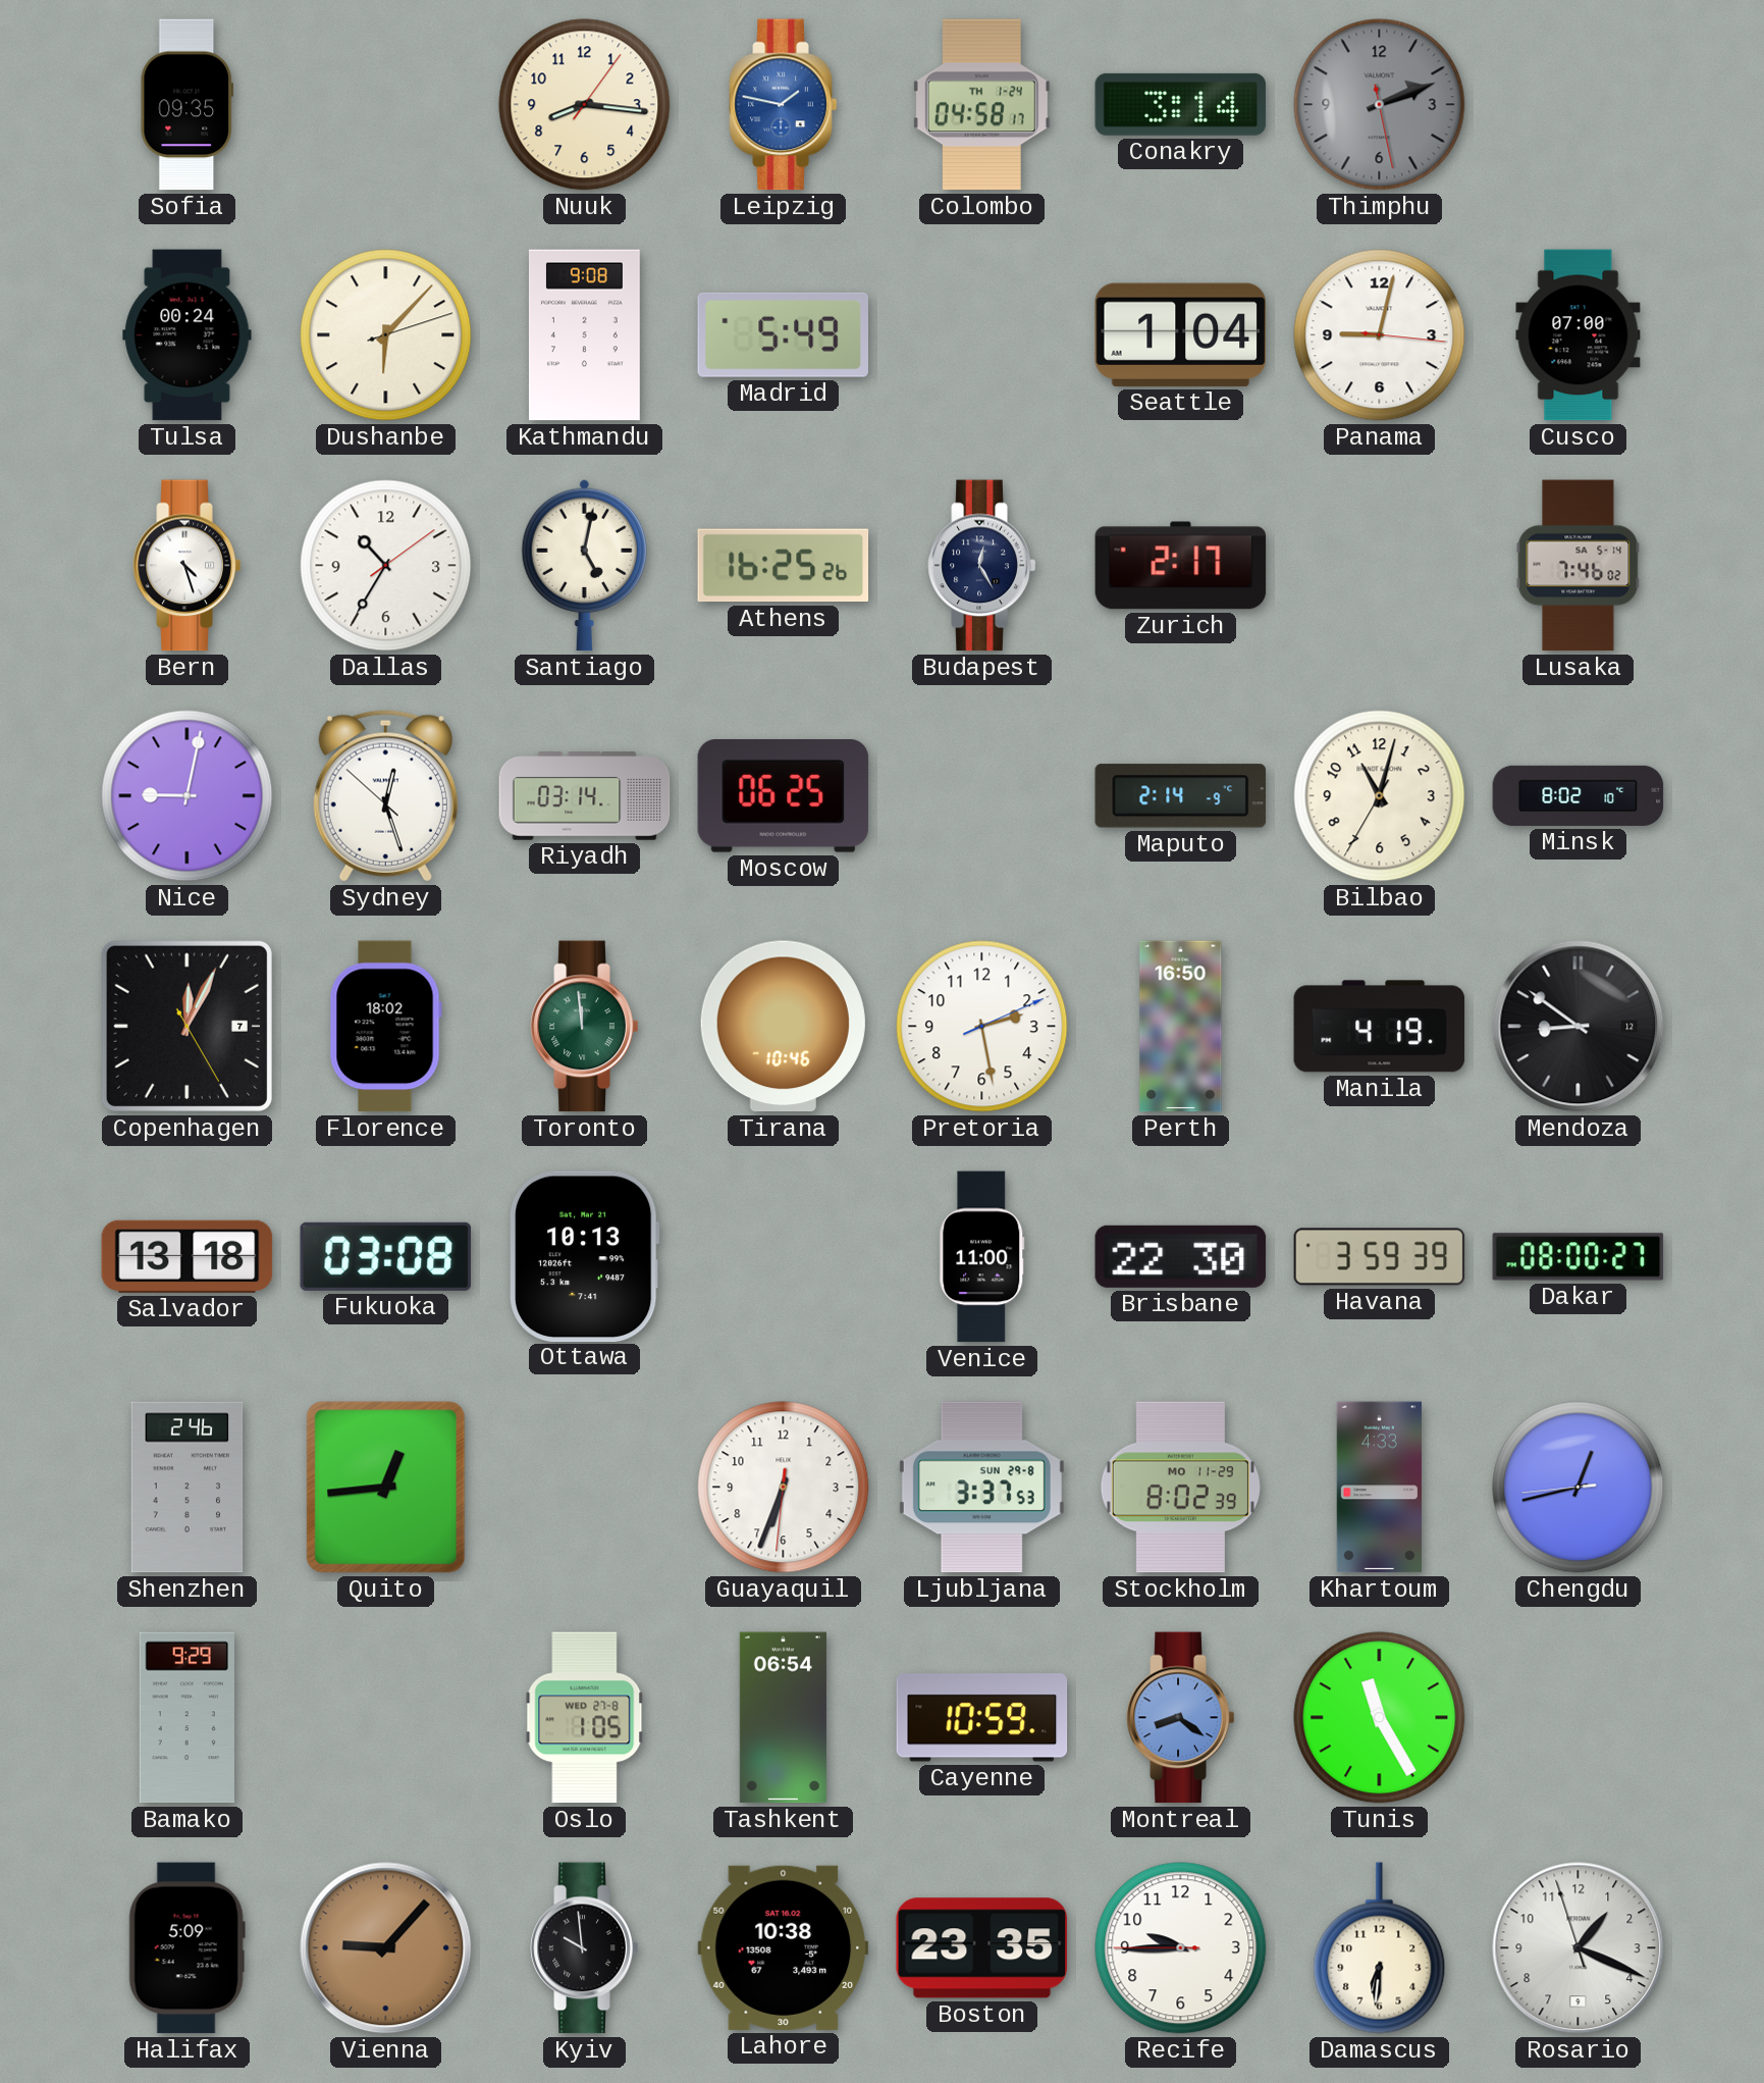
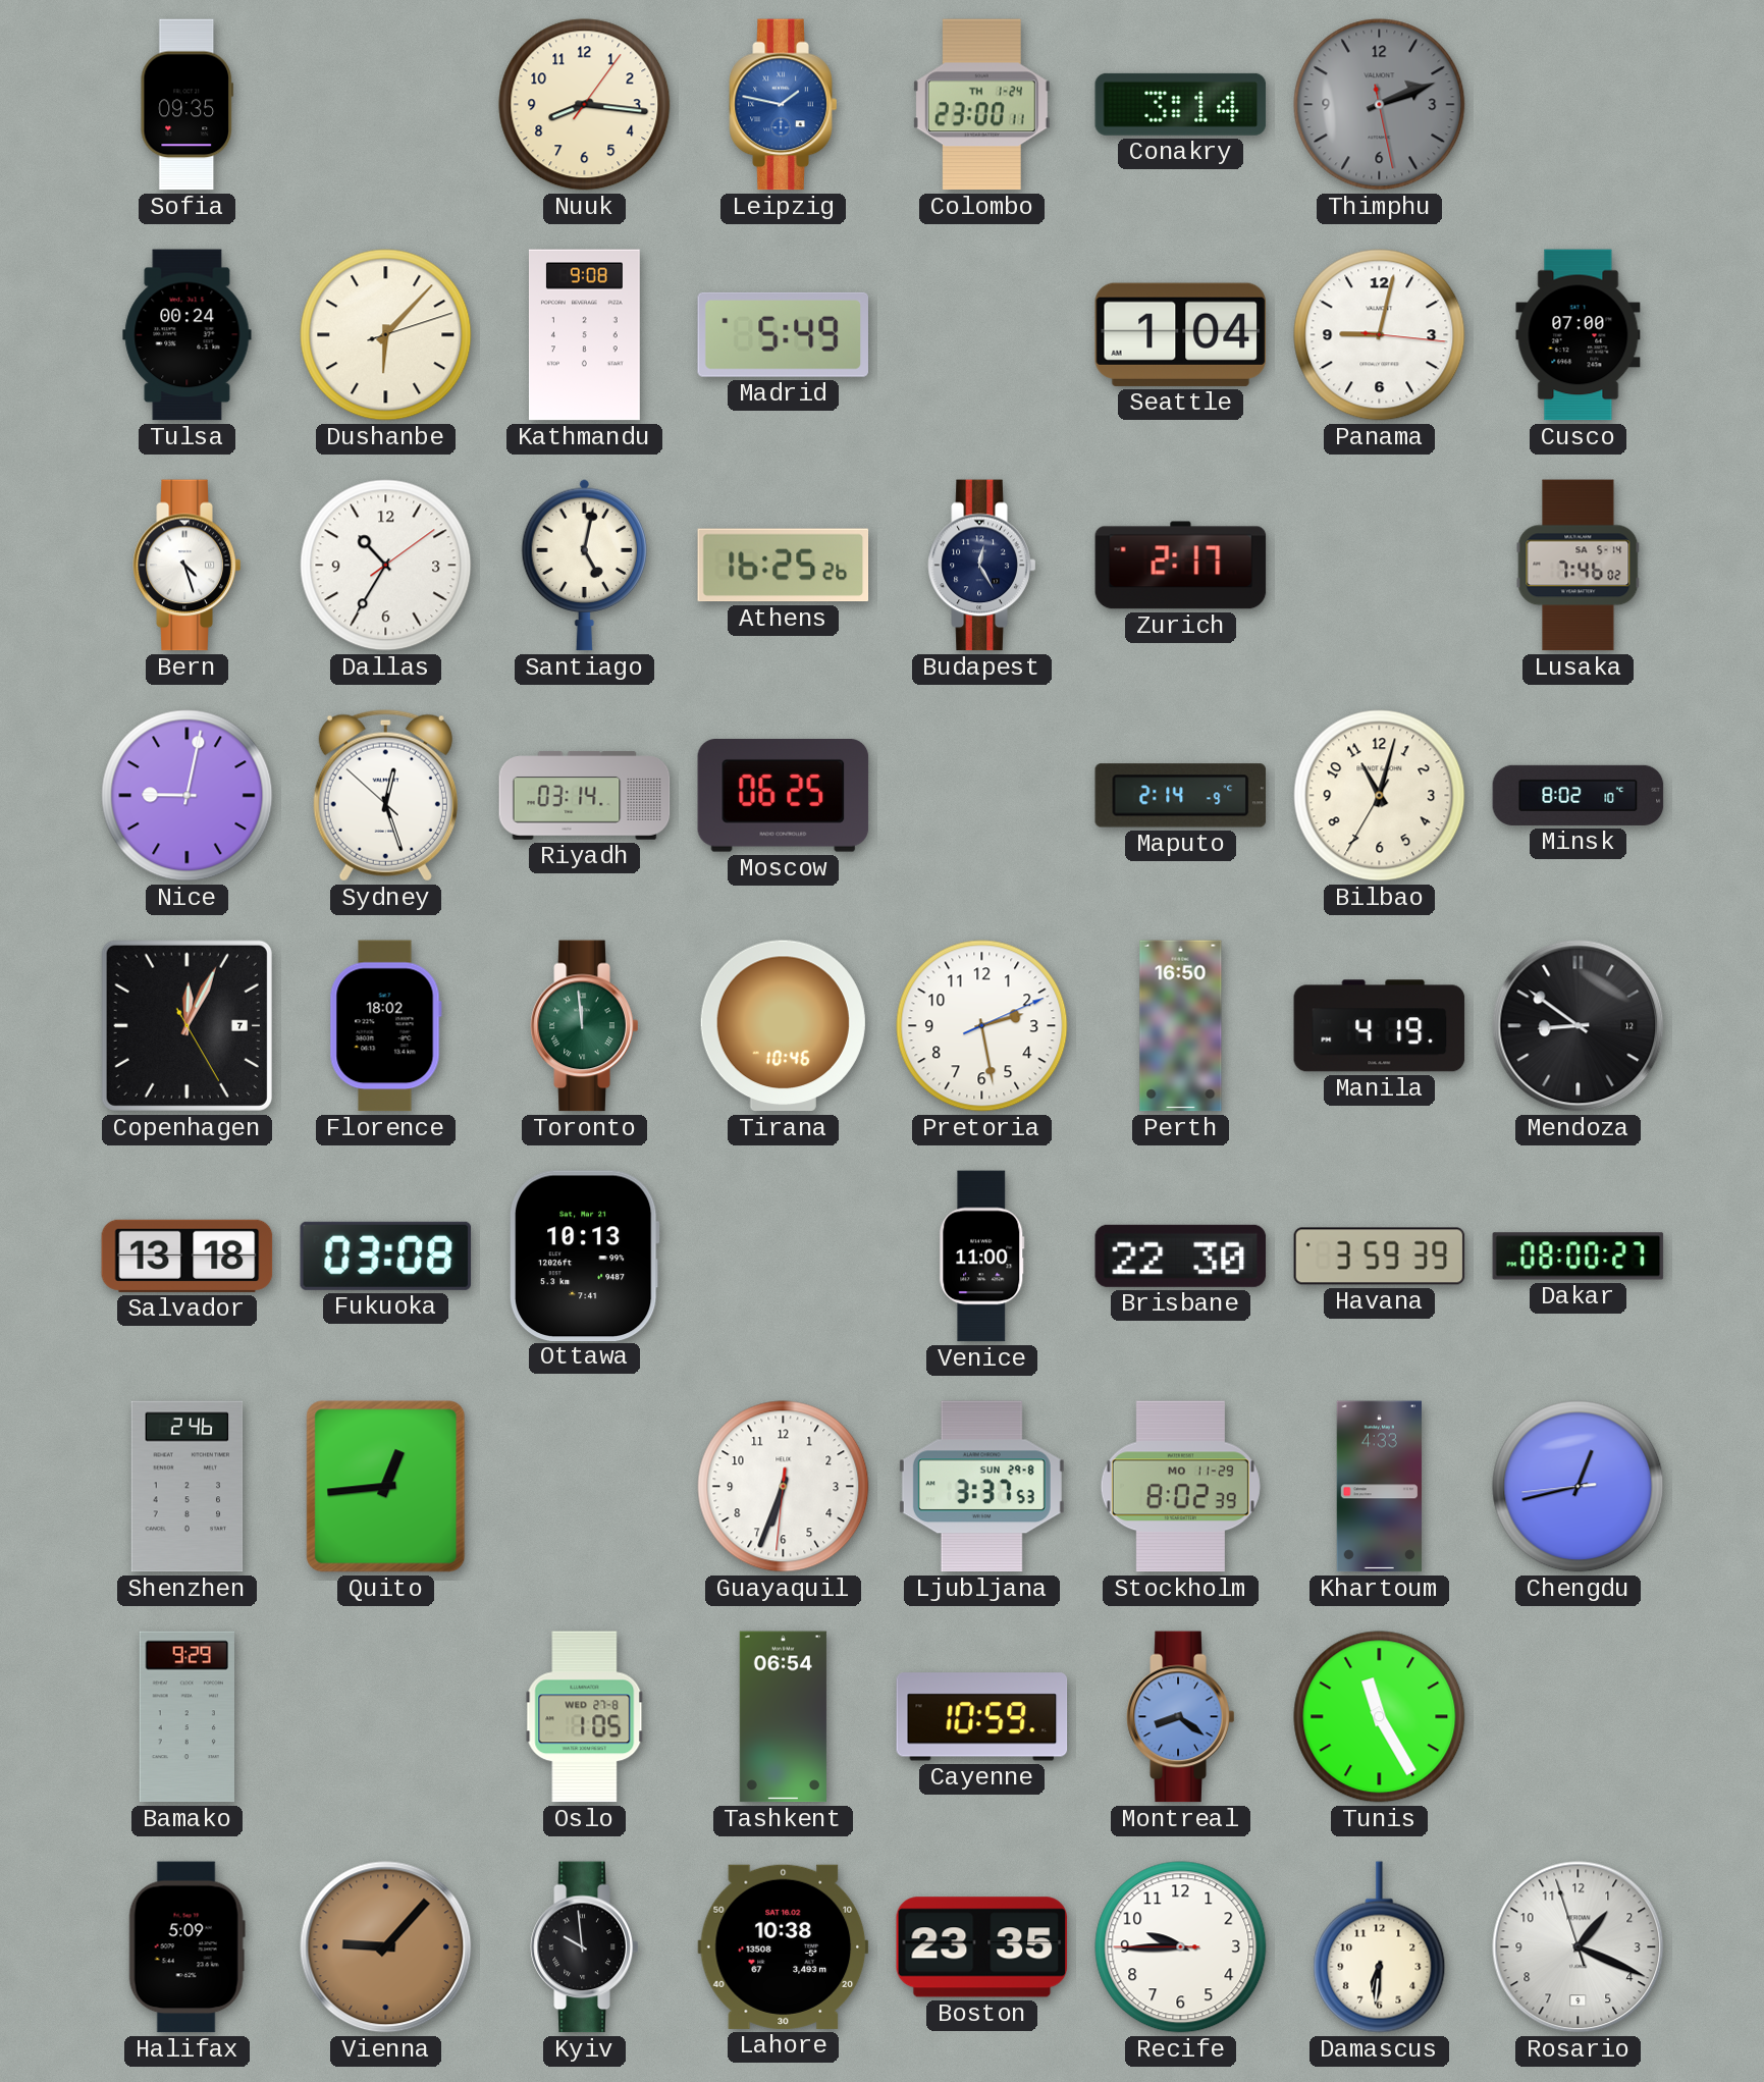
Colombo: 04:58 -> 23:00 (981, 105)
